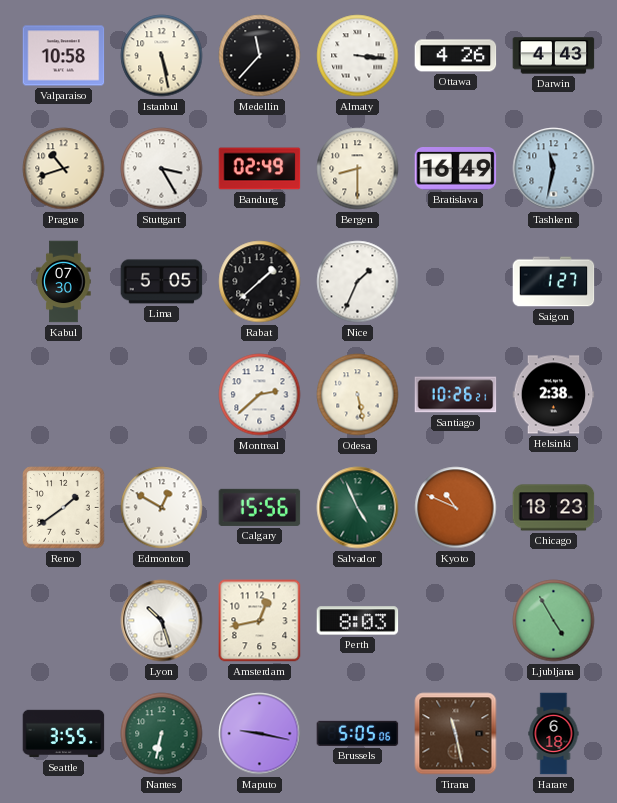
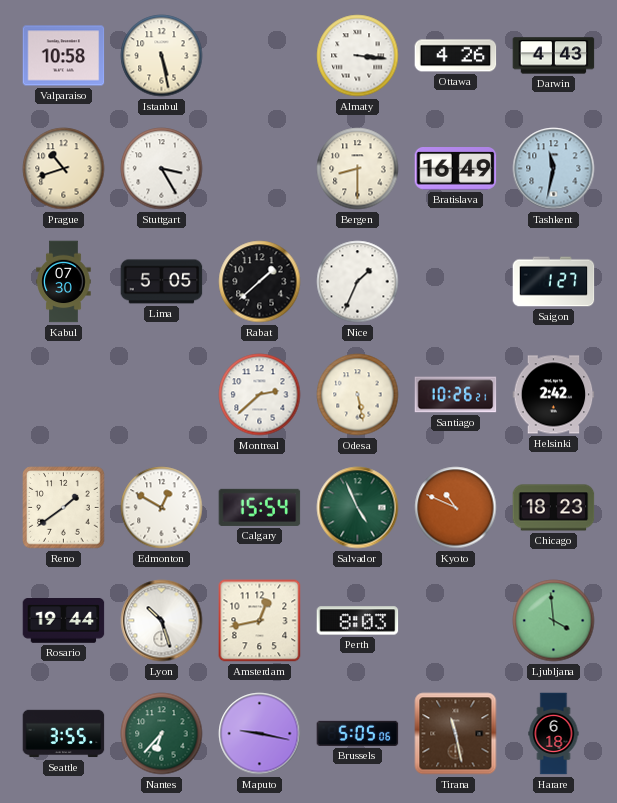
Medellin: 11:37 -> none (260, 56)
Bandung: 02:49 -> none (260, 169)
Helsinki: 2:38 -> 2:42 (554, 395)
Calgary: 15:56 -> 15:54 (260, 507)
Rosario: none -> 19:44 (64, 621)
Ljubljana: 4:55 -> 3:59 (554, 621)
Nantes: 6:32 -> 6:37 (162, 734)
